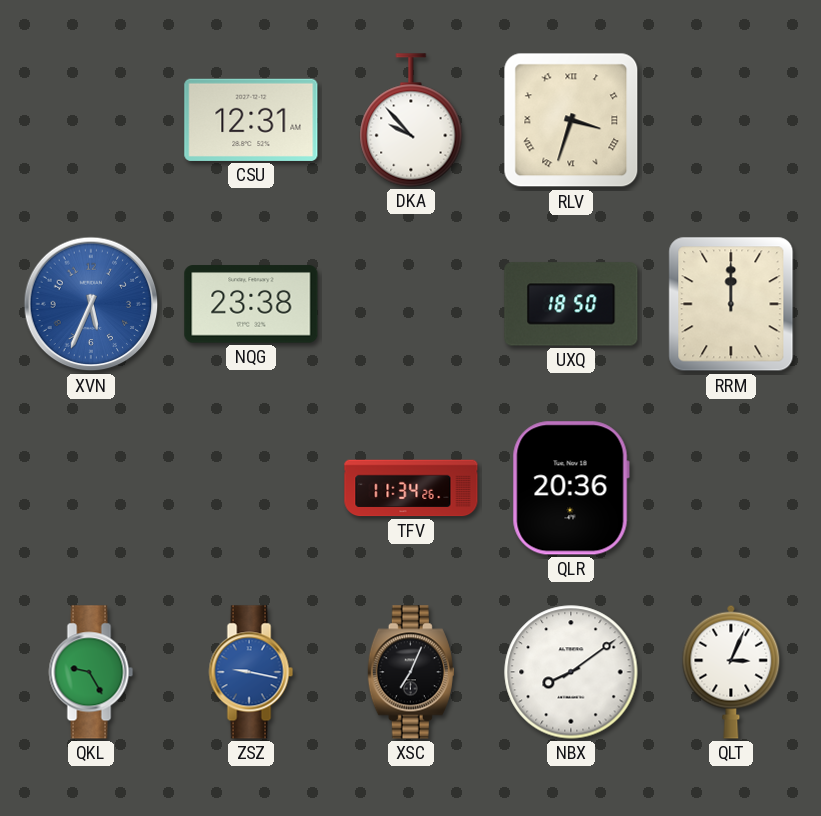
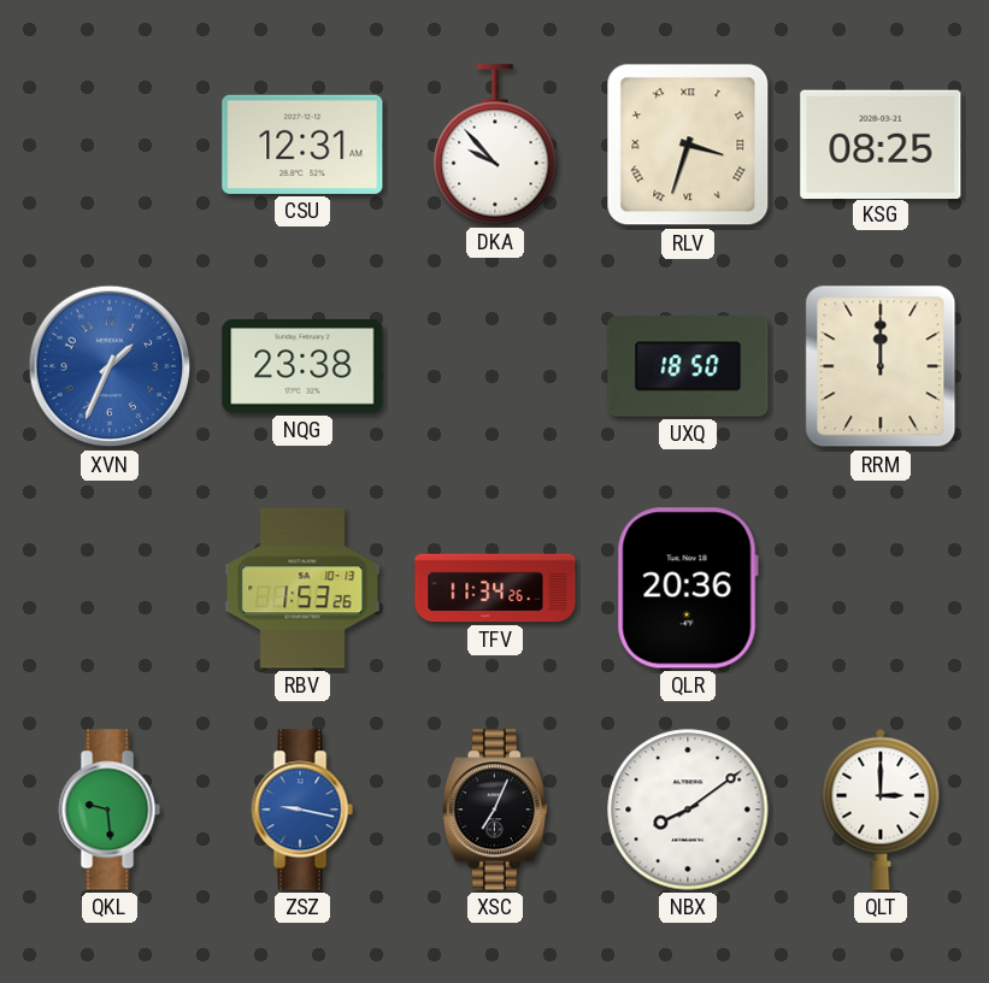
KSG: none -> 08:25 (881, 143)
XVN: 5:34 -> 1:34 (110, 366)
RBV: none -> 1:53 (302, 588)
QKL: 9:25 -> 9:29 (110, 810)
QLT: 3:04 -> 3:00 (881, 810)
